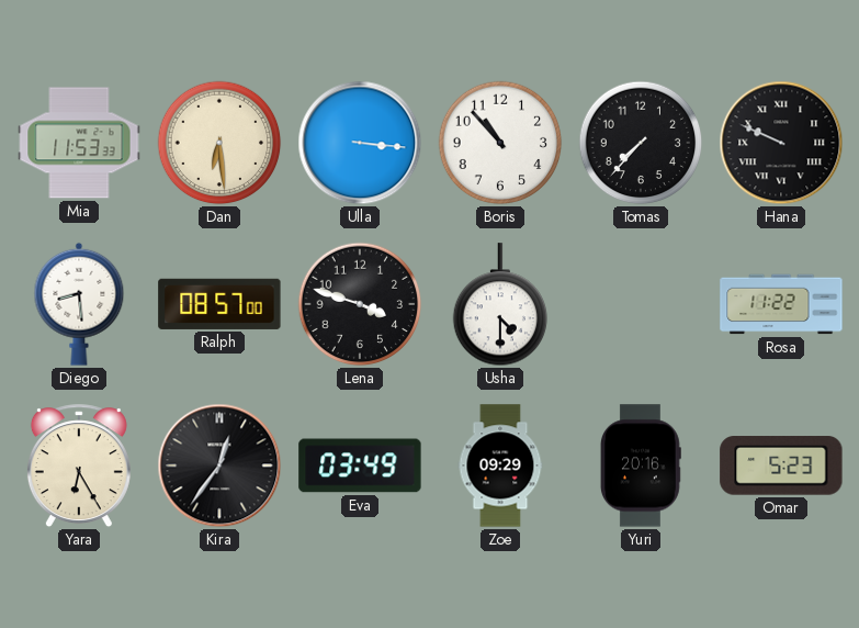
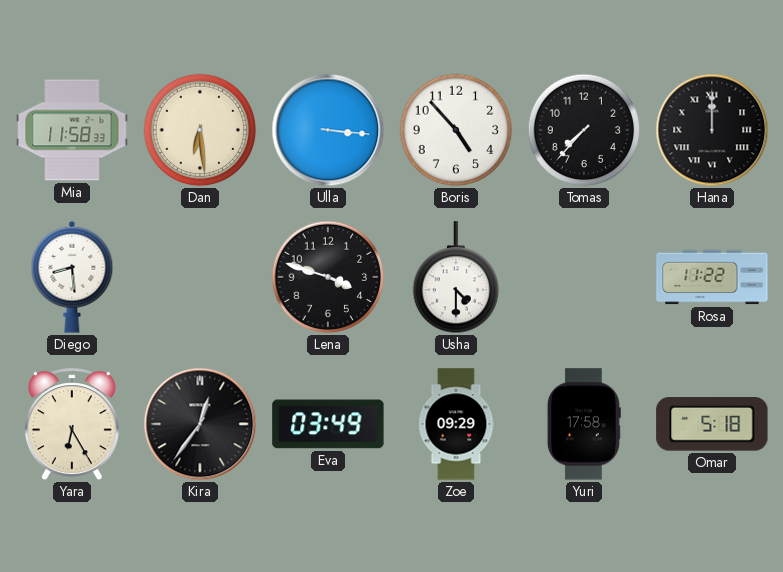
Mia: 11:53 -> 11:58 (72, 130)
Boris: 10:53 -> 4:53 (456, 130)
Hana: 9:49 -> 12:00 (712, 130)
Ralph: 08:57 -> none (219, 304)
Yuri: 20:16 -> 17:58 (584, 424)
Omar: 5:23 -> 5:18 (712, 424)
